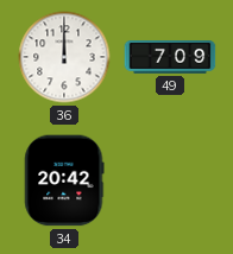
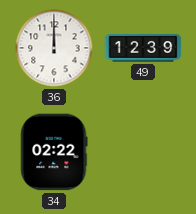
49: 7:09 -> 12:39 (143, 49)
34: 20:42 -> 02:22 (54, 152)
